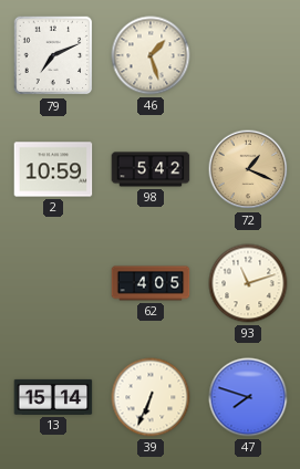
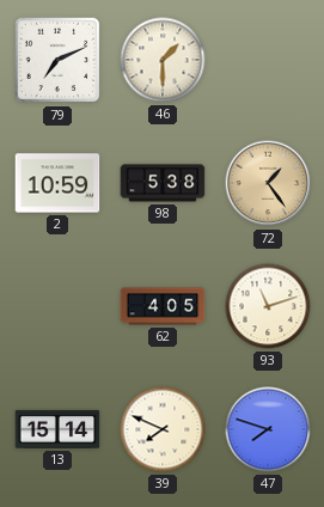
46: 1:27 -> 1:30 (163, 60)
98: 5:42 -> 5:38 (163, 183)
72: 1:19 -> 1:24 (268, 183)
39: 6:34 -> 7:49 (163, 429)
